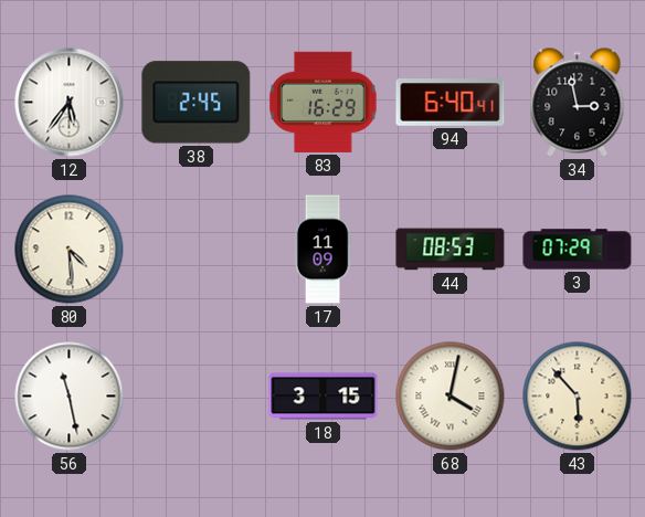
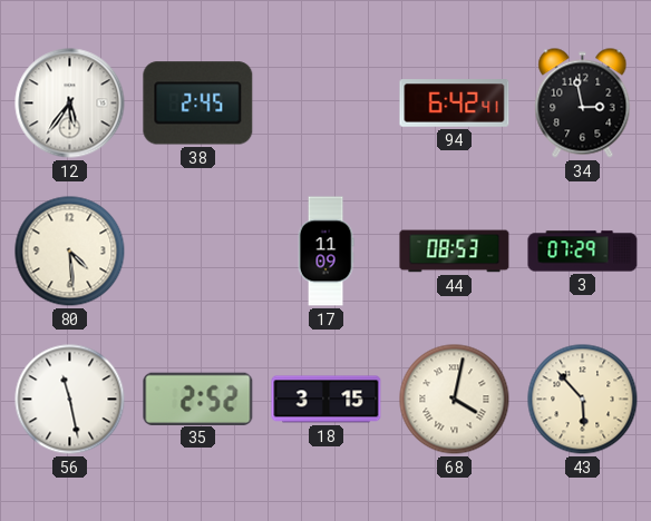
83: 16:29 -> none (324, 102)
94: 6:40 -> 6:42 (455, 104)
35: none -> 2:52 (198, 399)
